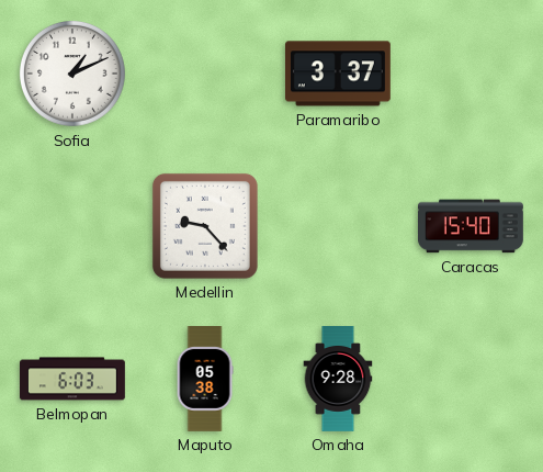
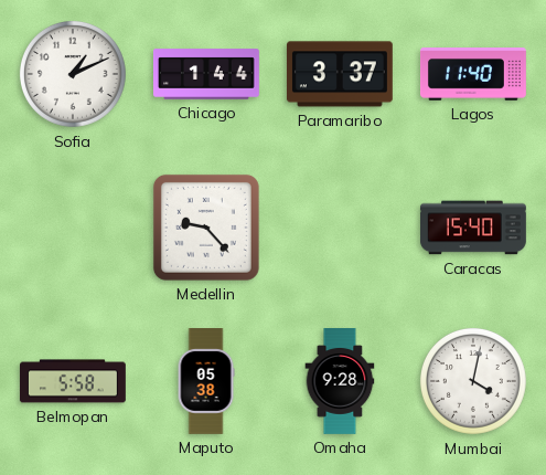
Chicago: none -> 1:44 (207, 74)
Lagos: none -> 11:40 (473, 74)
Belmopan: 6:03 -> 5:58 (73, 381)
Mumbai: none -> 4:02 (473, 381)
